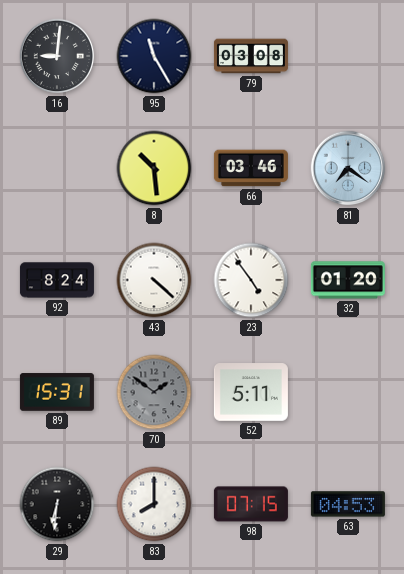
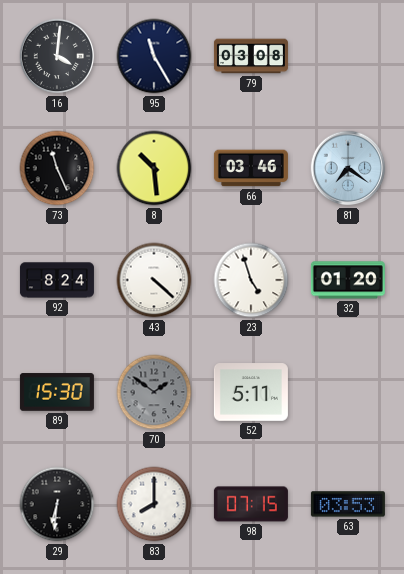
16: 9:01 -> 4:01 (57, 56)
73: none -> 11:26 (57, 168)
23: 4:54 -> 4:57 (251, 280)
89: 15:31 -> 15:30 (57, 392)
63: 04:53 -> 03:53 (348, 504)
